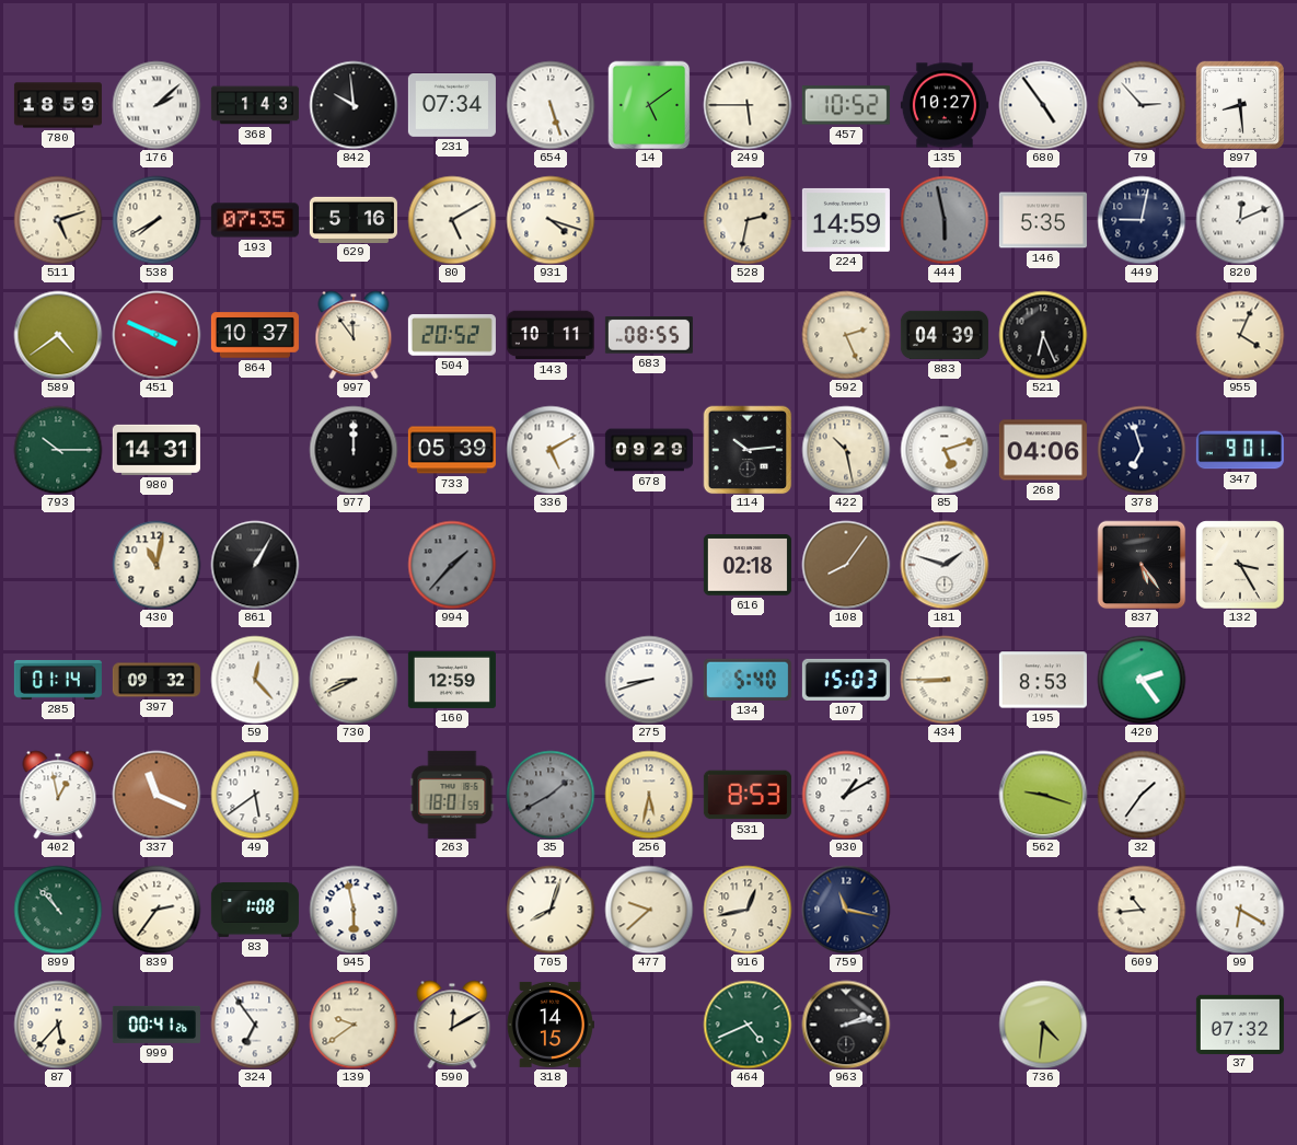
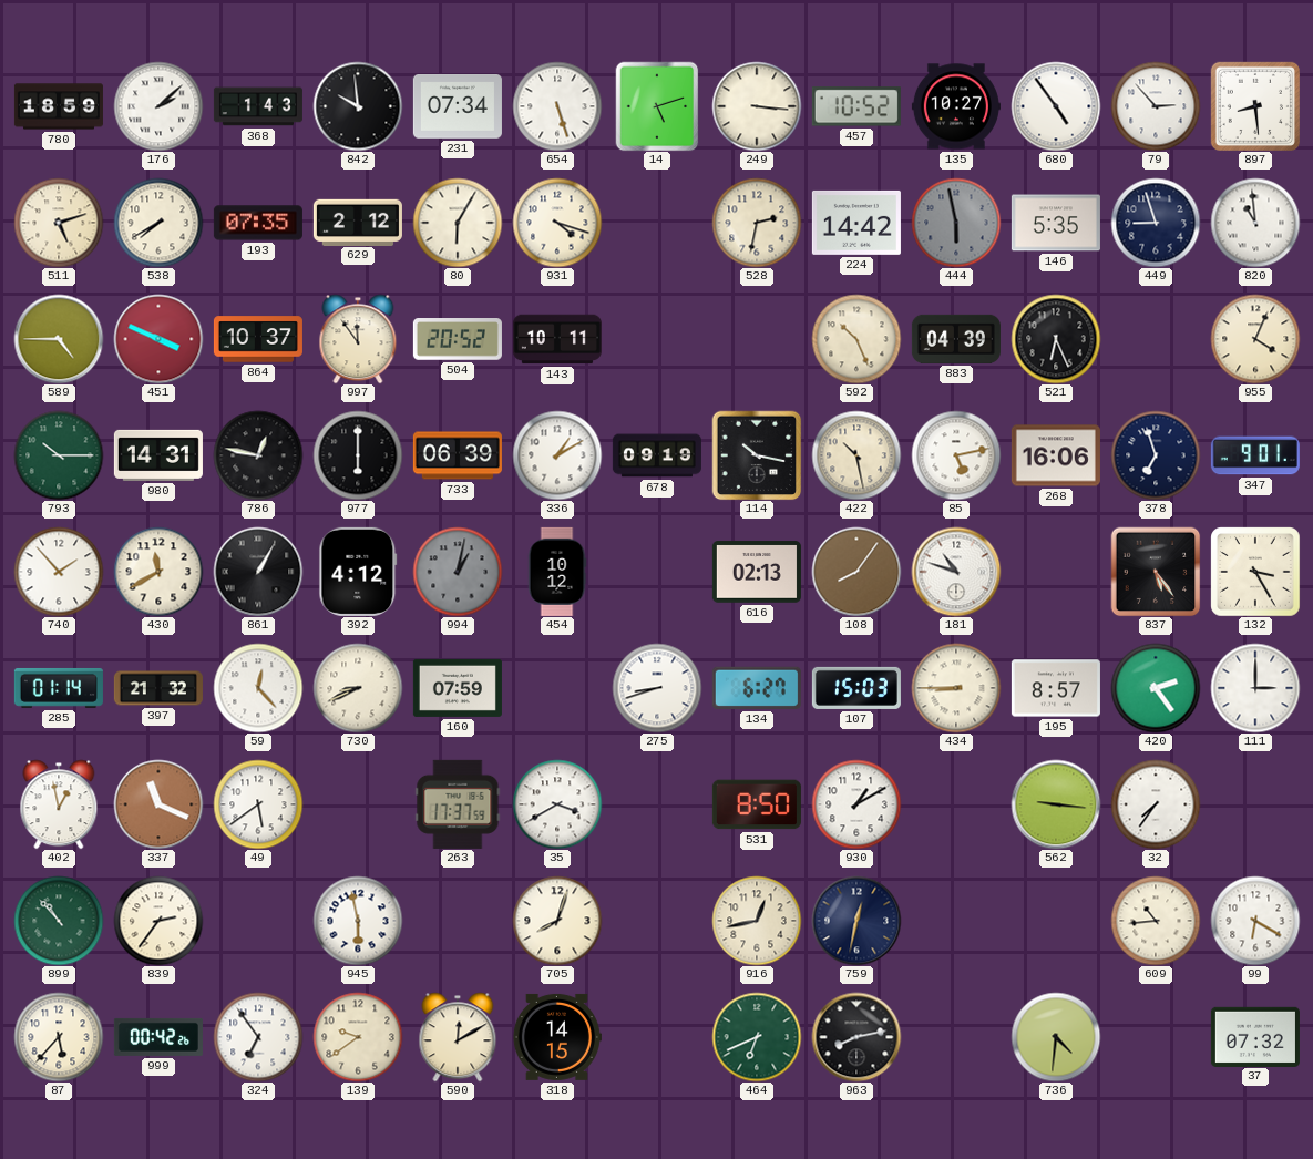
14: 5:09 -> 5:12 (657, 106)
249: 5:45 -> 3:16 (757, 106)
629: 5:16 -> 2:12 (358, 222)
80: 5:10 -> 6:05 (458, 223)
224: 14:59 -> 14:42 (856, 223)
449: 9:02 -> 8:57 (1156, 223)
820: 12:11 -> 10:59 (1255, 223)
589: 4:39 -> 4:45 (59, 339)
683: 08:55 -> none (649, 335)
592: 2:26 -> 10:26 (856, 339)
786: none -> 12:47 (258, 455)
977: 12:00 -> 6:00 (358, 455)
733: 05:39 -> 06:39 (458, 455)
336: 5:10 -> 1:10 (557, 455)
678: 09:29 -> 09:19 (657, 455)
114: 10:14 -> 10:17 (757, 455)
85: 5:12 -> 5:13 (956, 455)
268: 04:06 -> 16:06 (1056, 455)
740: none -> 1:53 (59, 572)
430: 11:02 -> 11:40 (158, 572)
392: none -> 4:12 (358, 572)
994: 1:37 -> 1:02 (458, 572)
454: none -> 10:12 (557, 572)
616: 02:18 -> 02:13 (757, 572)
181: 1:48 -> 10:48 (956, 572)
397: 09:32 -> 21:32 (158, 688)
160: 12:59 -> 07:59 (458, 688)
134: 5:40 -> 6:27 (757, 688)
195: 8:53 -> 8:57 (1056, 688)
111: none -> 3:00 (1255, 688)
263: 18:01 -> 17:37 (458, 804)
35: 1:40 -> 3:40 (557, 804)
35 dial: grey -> white (557, 804)
256: 5:32 -> none (649, 795)
531: 8:53 -> 8:50 (757, 804)
562: 9:18 -> 9:16 (1056, 804)
32: 1:36 -> 7:36 (1156, 804)
83: 1:08 -> none (255, 910)
477: 9:38 -> none (649, 910)
759: 11:17 -> 12:32 (856, 921)
999: 00:41 -> 00:42 (158, 1037)
464: 4:41 -> 6:41 (757, 1037)
963: 2:13 -> 8:13 (856, 1037)
